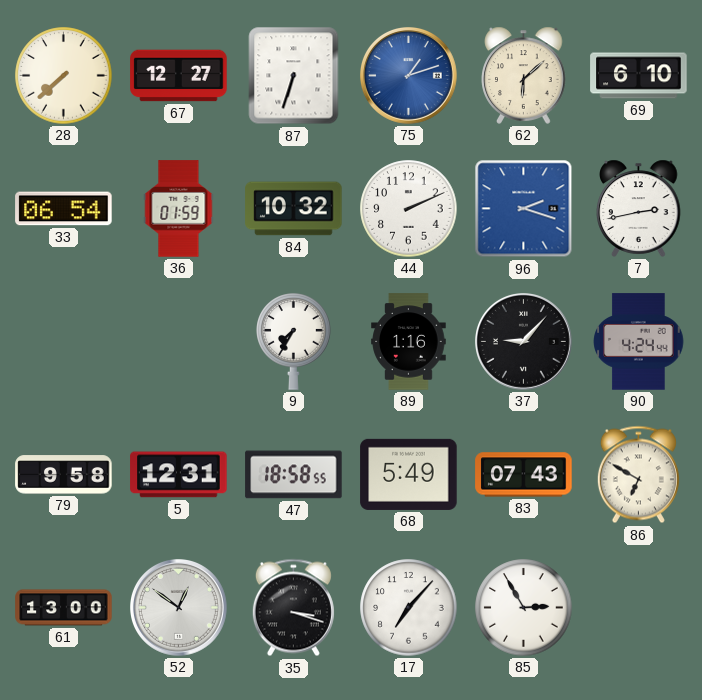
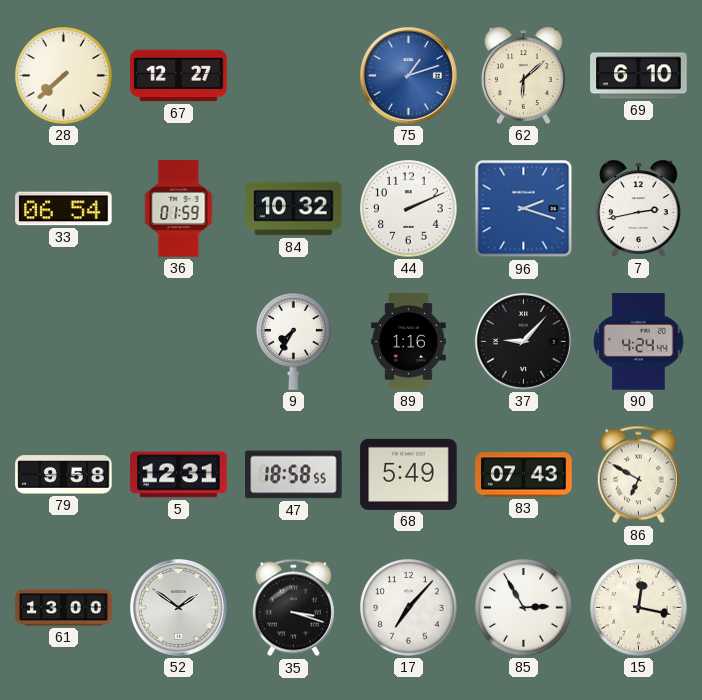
87: 6:33 -> none (294, 76)
52: 12:51 -> 1:51 (179, 608)
15: none -> 12:17 (639, 608)
